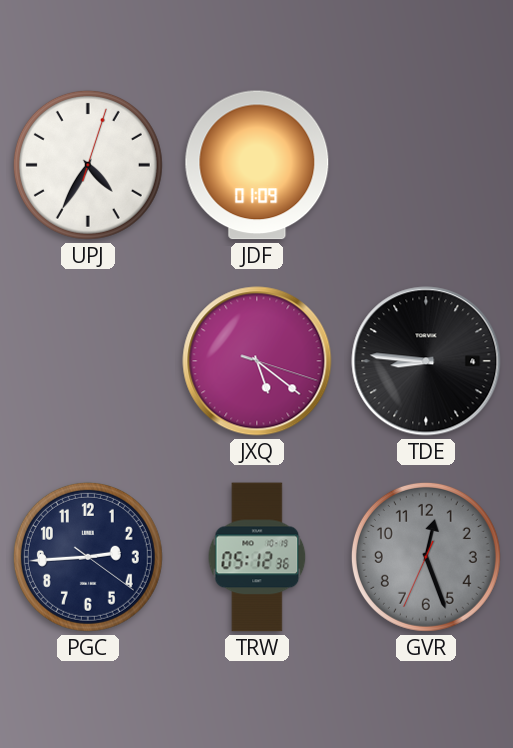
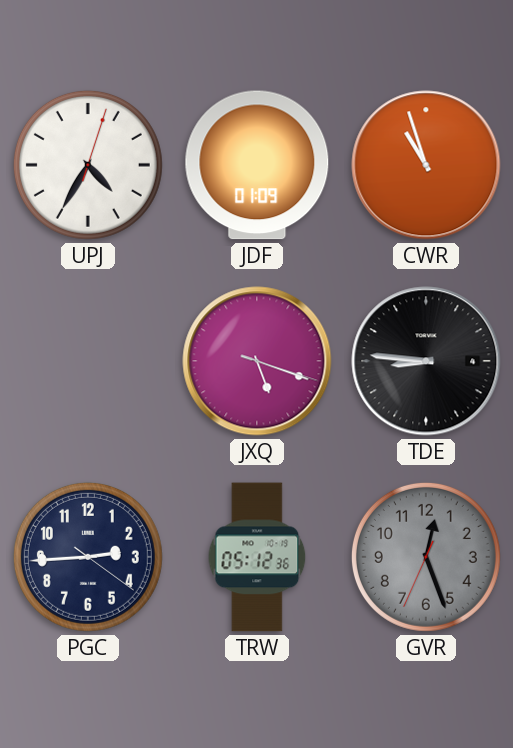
CWR: none -> 10:57 (426, 165)
JXQ: 5:21 -> 5:18 (257, 361)
